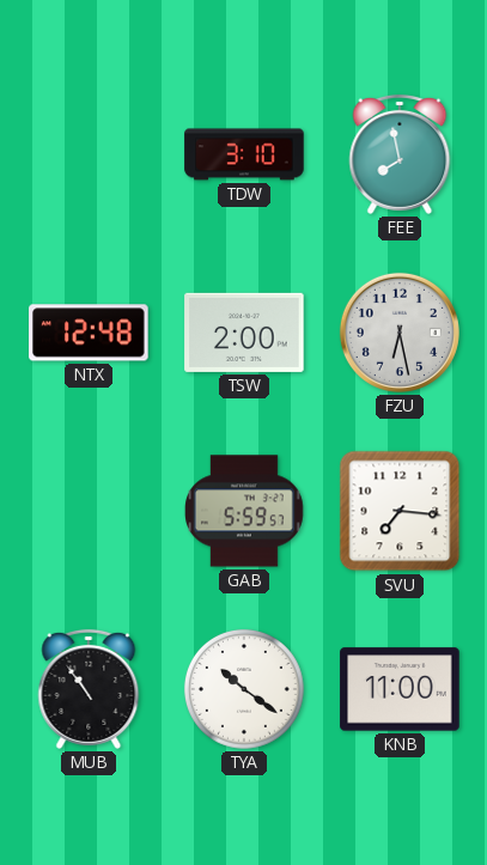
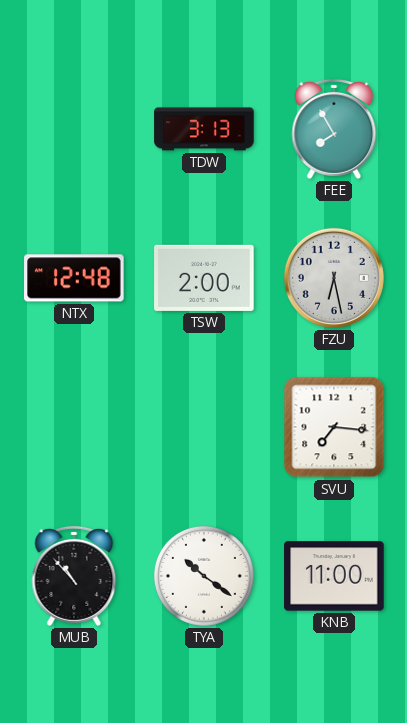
TDW: 3:10 -> 3:13 (204, 129)
FEE: 7:58 -> 7:55 (334, 129)
GAB: 5:59 -> none (245, 511)
MUB: 10:54 -> 10:53 (74, 576)
